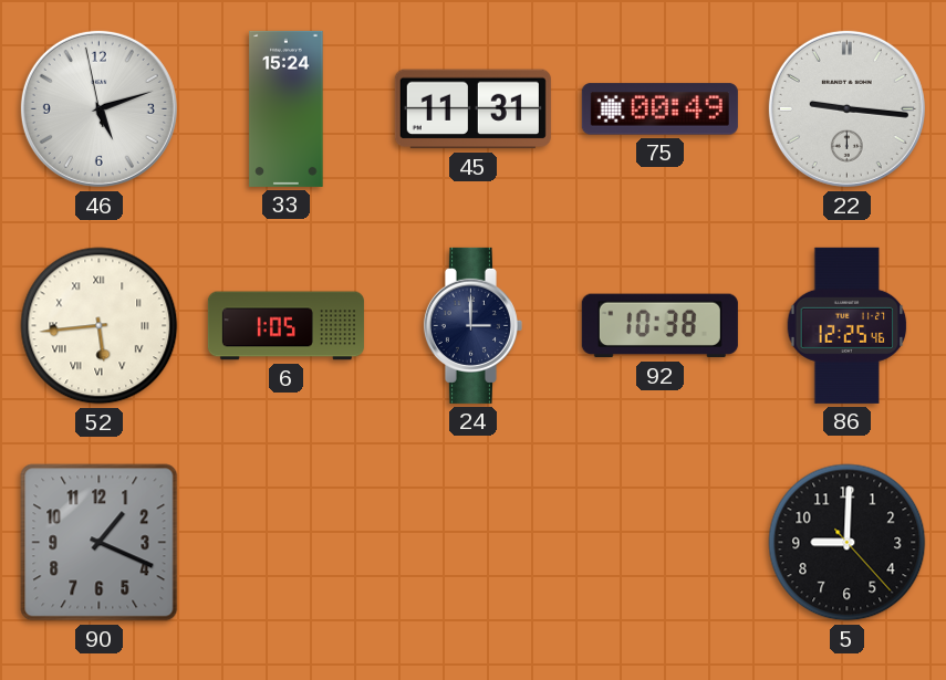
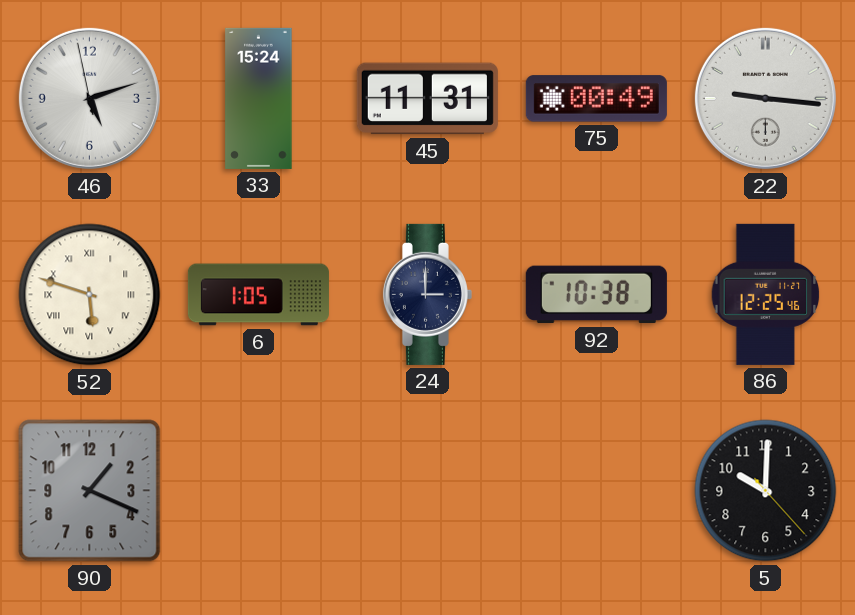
52: 5:44 -> 5:48 (90, 295)
5: 9:00 -> 10:00 (766, 491)
